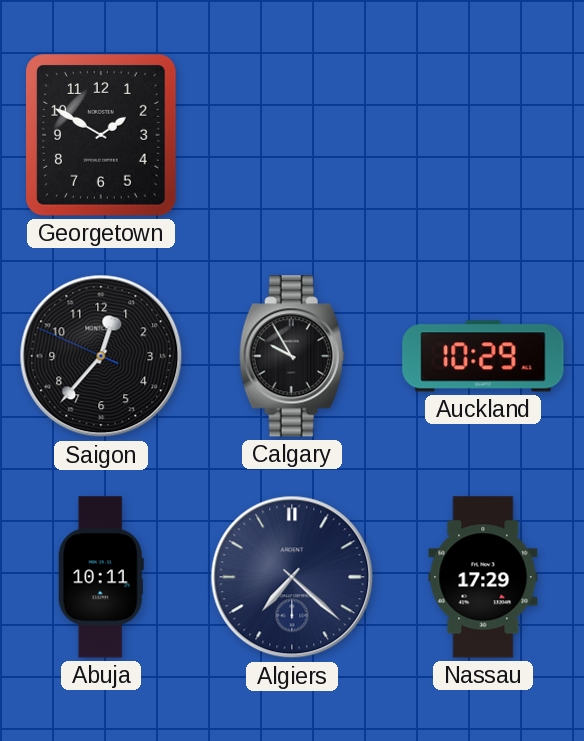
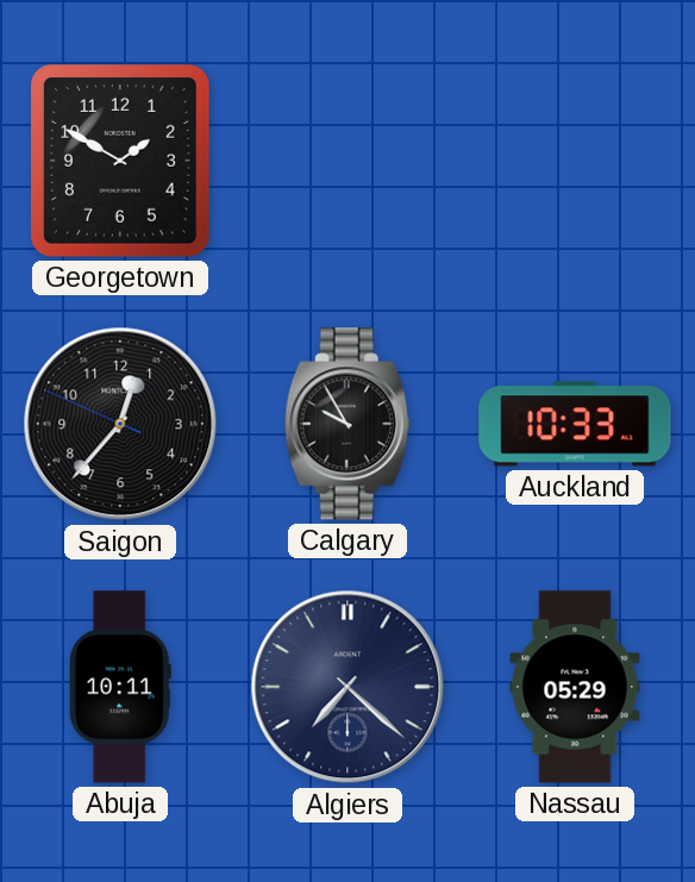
Auckland: 10:29 -> 10:33 (575, 424)
Nassau: 17:29 -> 05:29 (575, 687)
